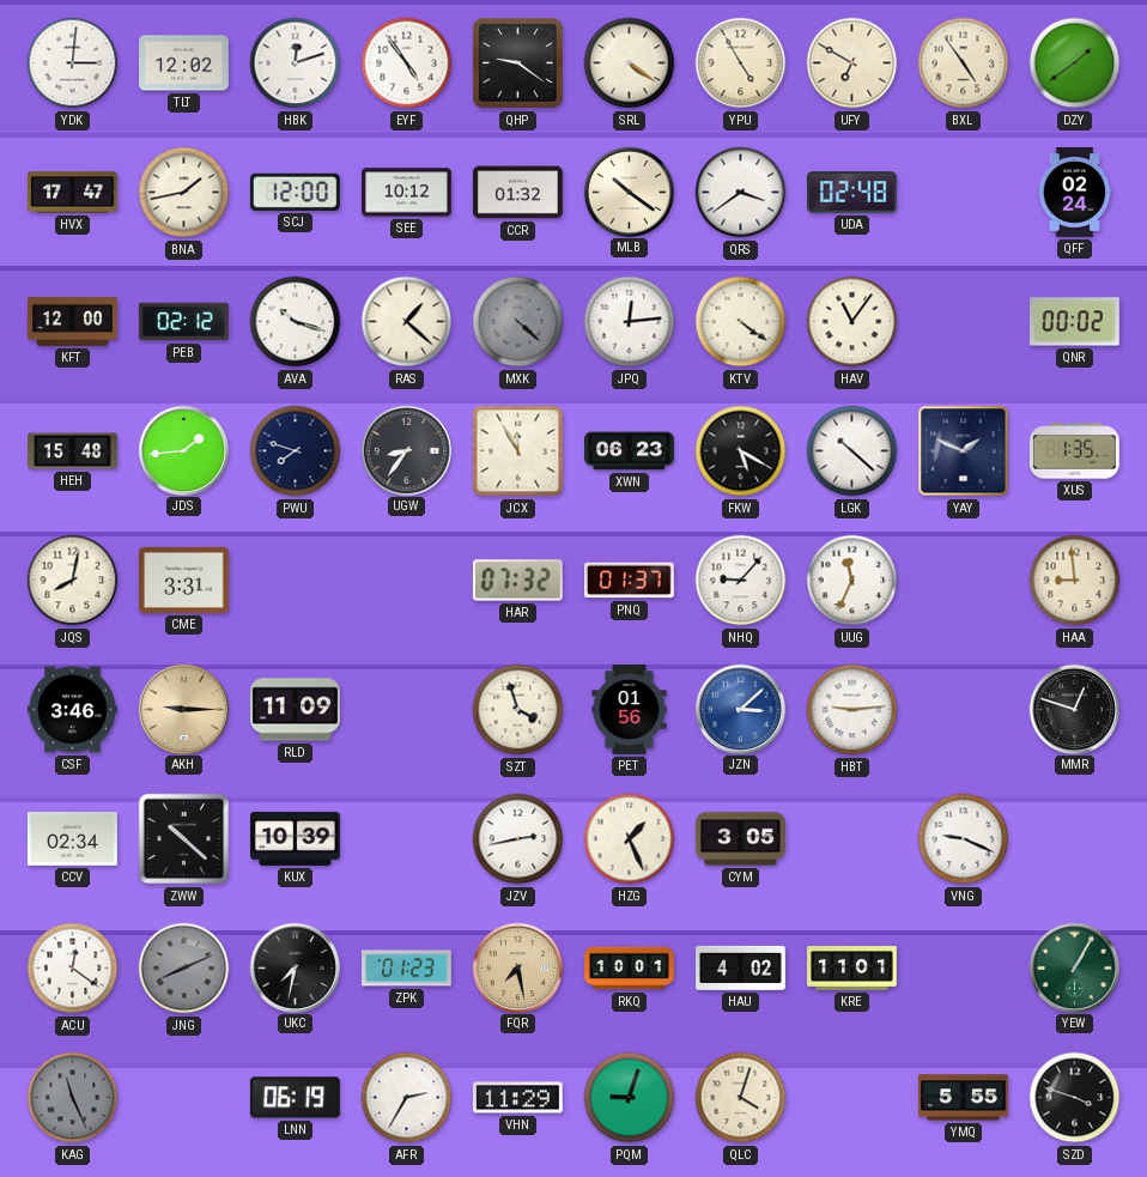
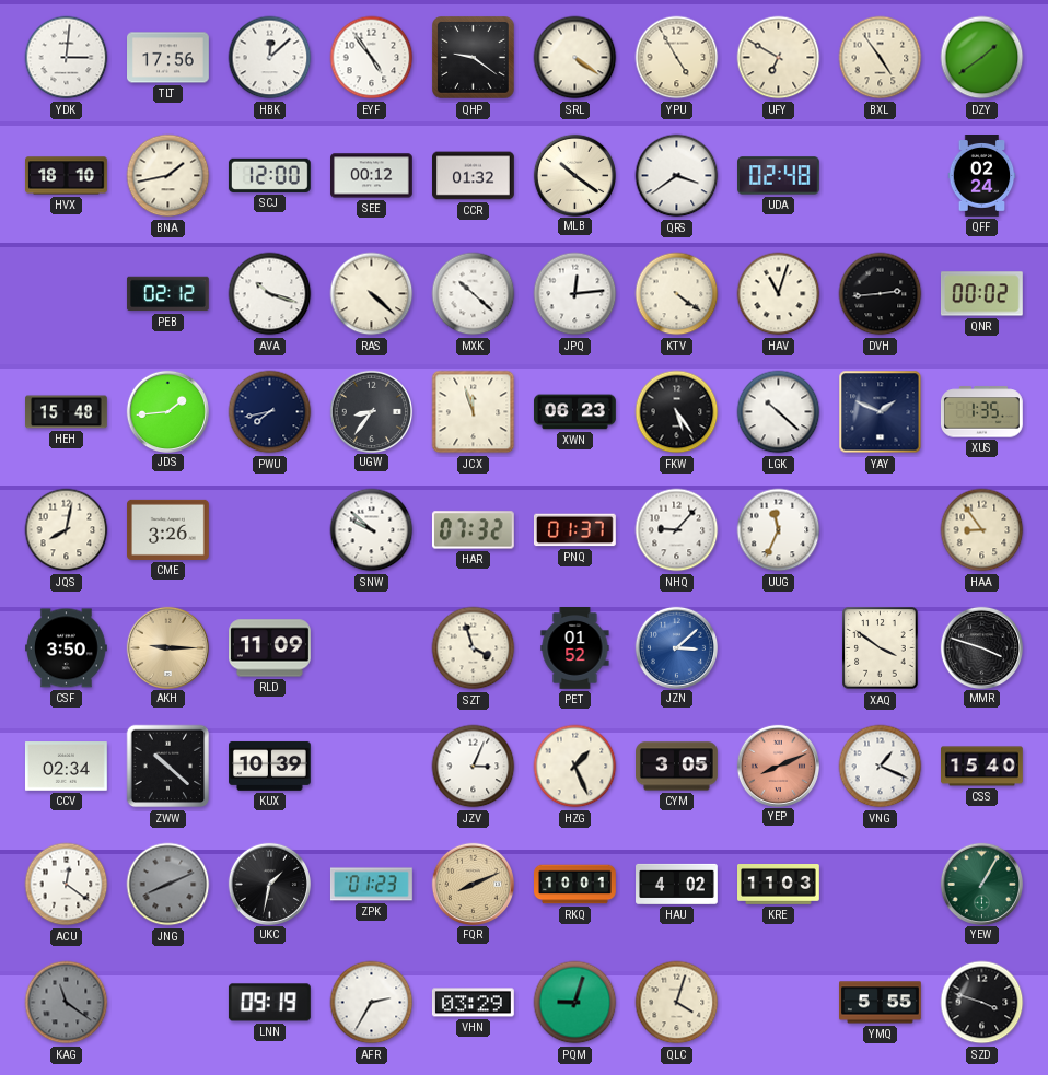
TLT: 12:02 -> 17:56 (168, 58)
HBK: 12:12 -> 12:08 (270, 58)
HVX: 17:47 -> 18:10 (67, 176)
SEE: 10:12 -> 00:12 (372, 176)
KFT: 12:00 -> none (73, 322)
RAS: 1:22 -> 4:22 (372, 294)
MXK: 4:22 -> 10:22 (474, 294)
MXK dial: grey -> white (474, 294)
HAV: 11:06 -> 11:03 (779, 294)
DVH: none -> 2:44 (881, 294)
PWU: 7:48 -> 7:43 (270, 412)
JCX: 11:55 -> 11:57 (474, 412)
FKW: 5:20 -> 5:24 (677, 412)
CME: 3:31 -> 3:26 (168, 529)
SNW: none -> 9:52 (372, 530)
HAA: 8:59 -> 8:54 (982, 530)
CSF: 3:46 -> 3:50 (67, 648)
PET: 01:56 -> 01:52 (575, 648)
HBT: 9:14 -> none (852, 710)
XAQ: none -> 3:51 (881, 648)
MMR: 12:48 -> 3:48 (981, 647)
JZV: 2:43 -> 3:04 (474, 767)
YEP: none -> 8:11 (778, 766)
VNG: 9:19 -> 1:19 (881, 767)
CSS: none -> 15:40 (982, 767)
UKC: 7:32 -> 1:32 (269, 884)
FQR: 7:28 -> 8:11 (473, 884)
KRE: 11:01 -> 11:03 (779, 885)
KAG: 11:26 -> 11:21 (67, 1003)
LNN: 06:19 -> 09:19 (269, 1003)
VHN: 11:29 -> 03:29 (473, 1003)
